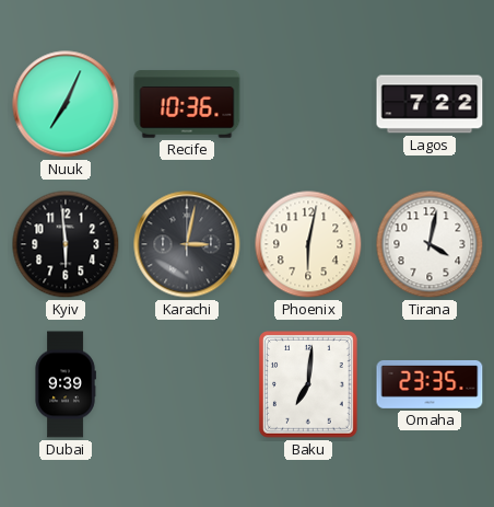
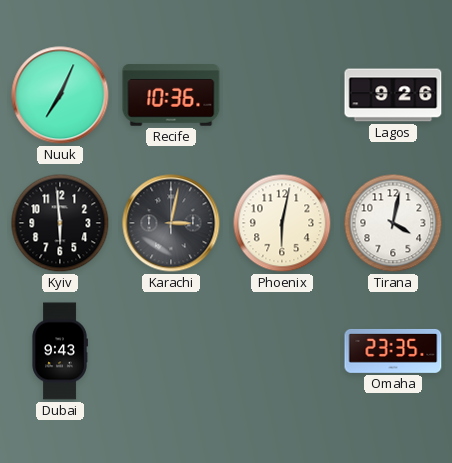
Lagos: 7:22 -> 9:26 (393, 95)
Dubai: 9:39 -> 9:43 (60, 351)
Baku: 7:01 -> none (308, 385)
